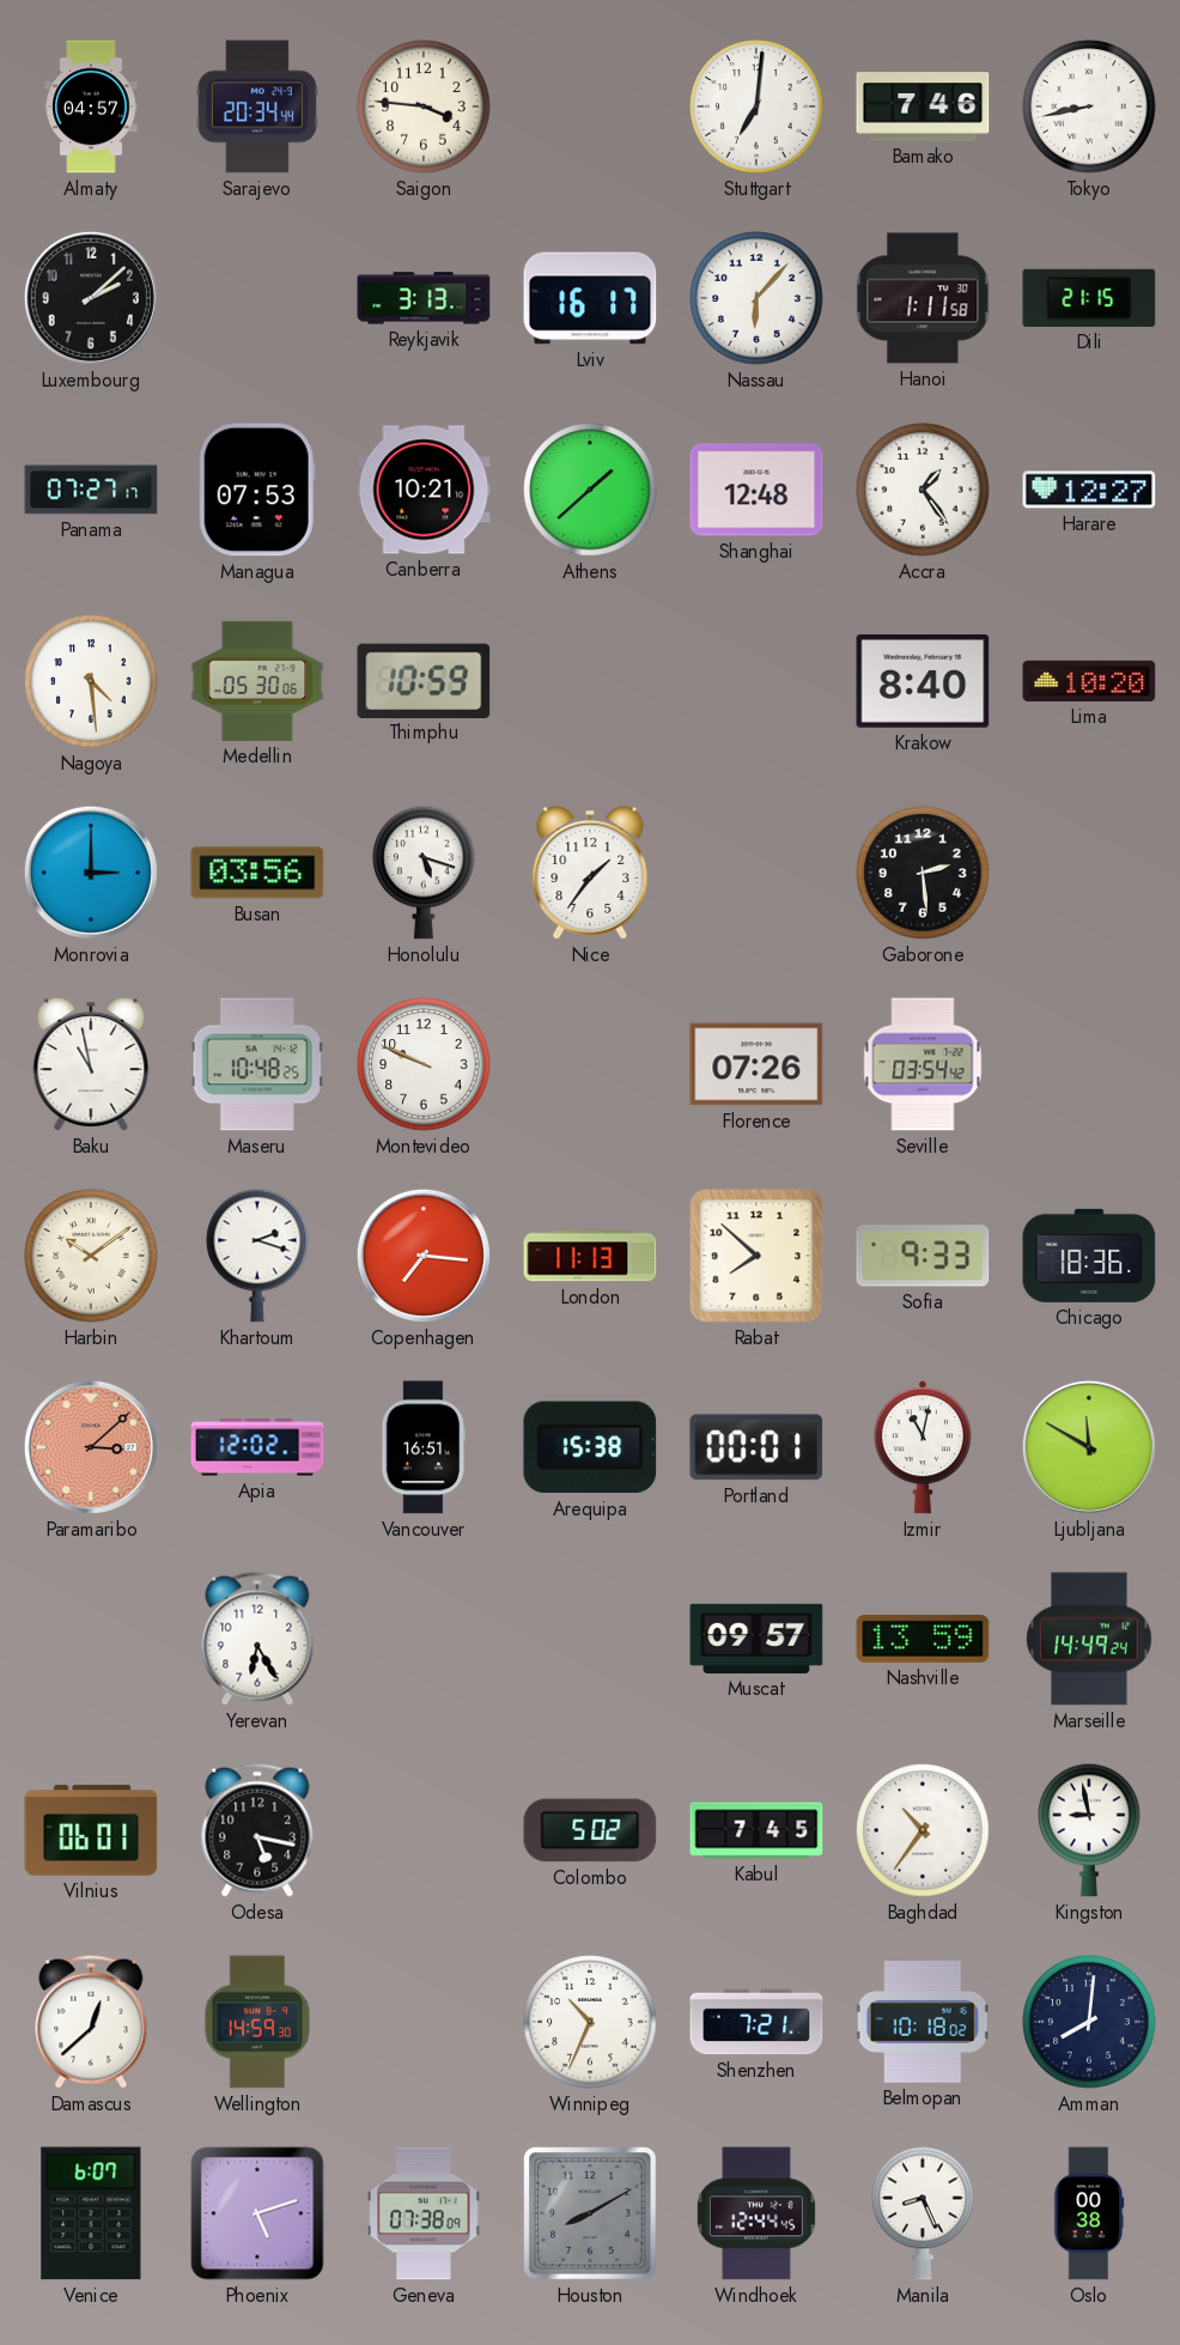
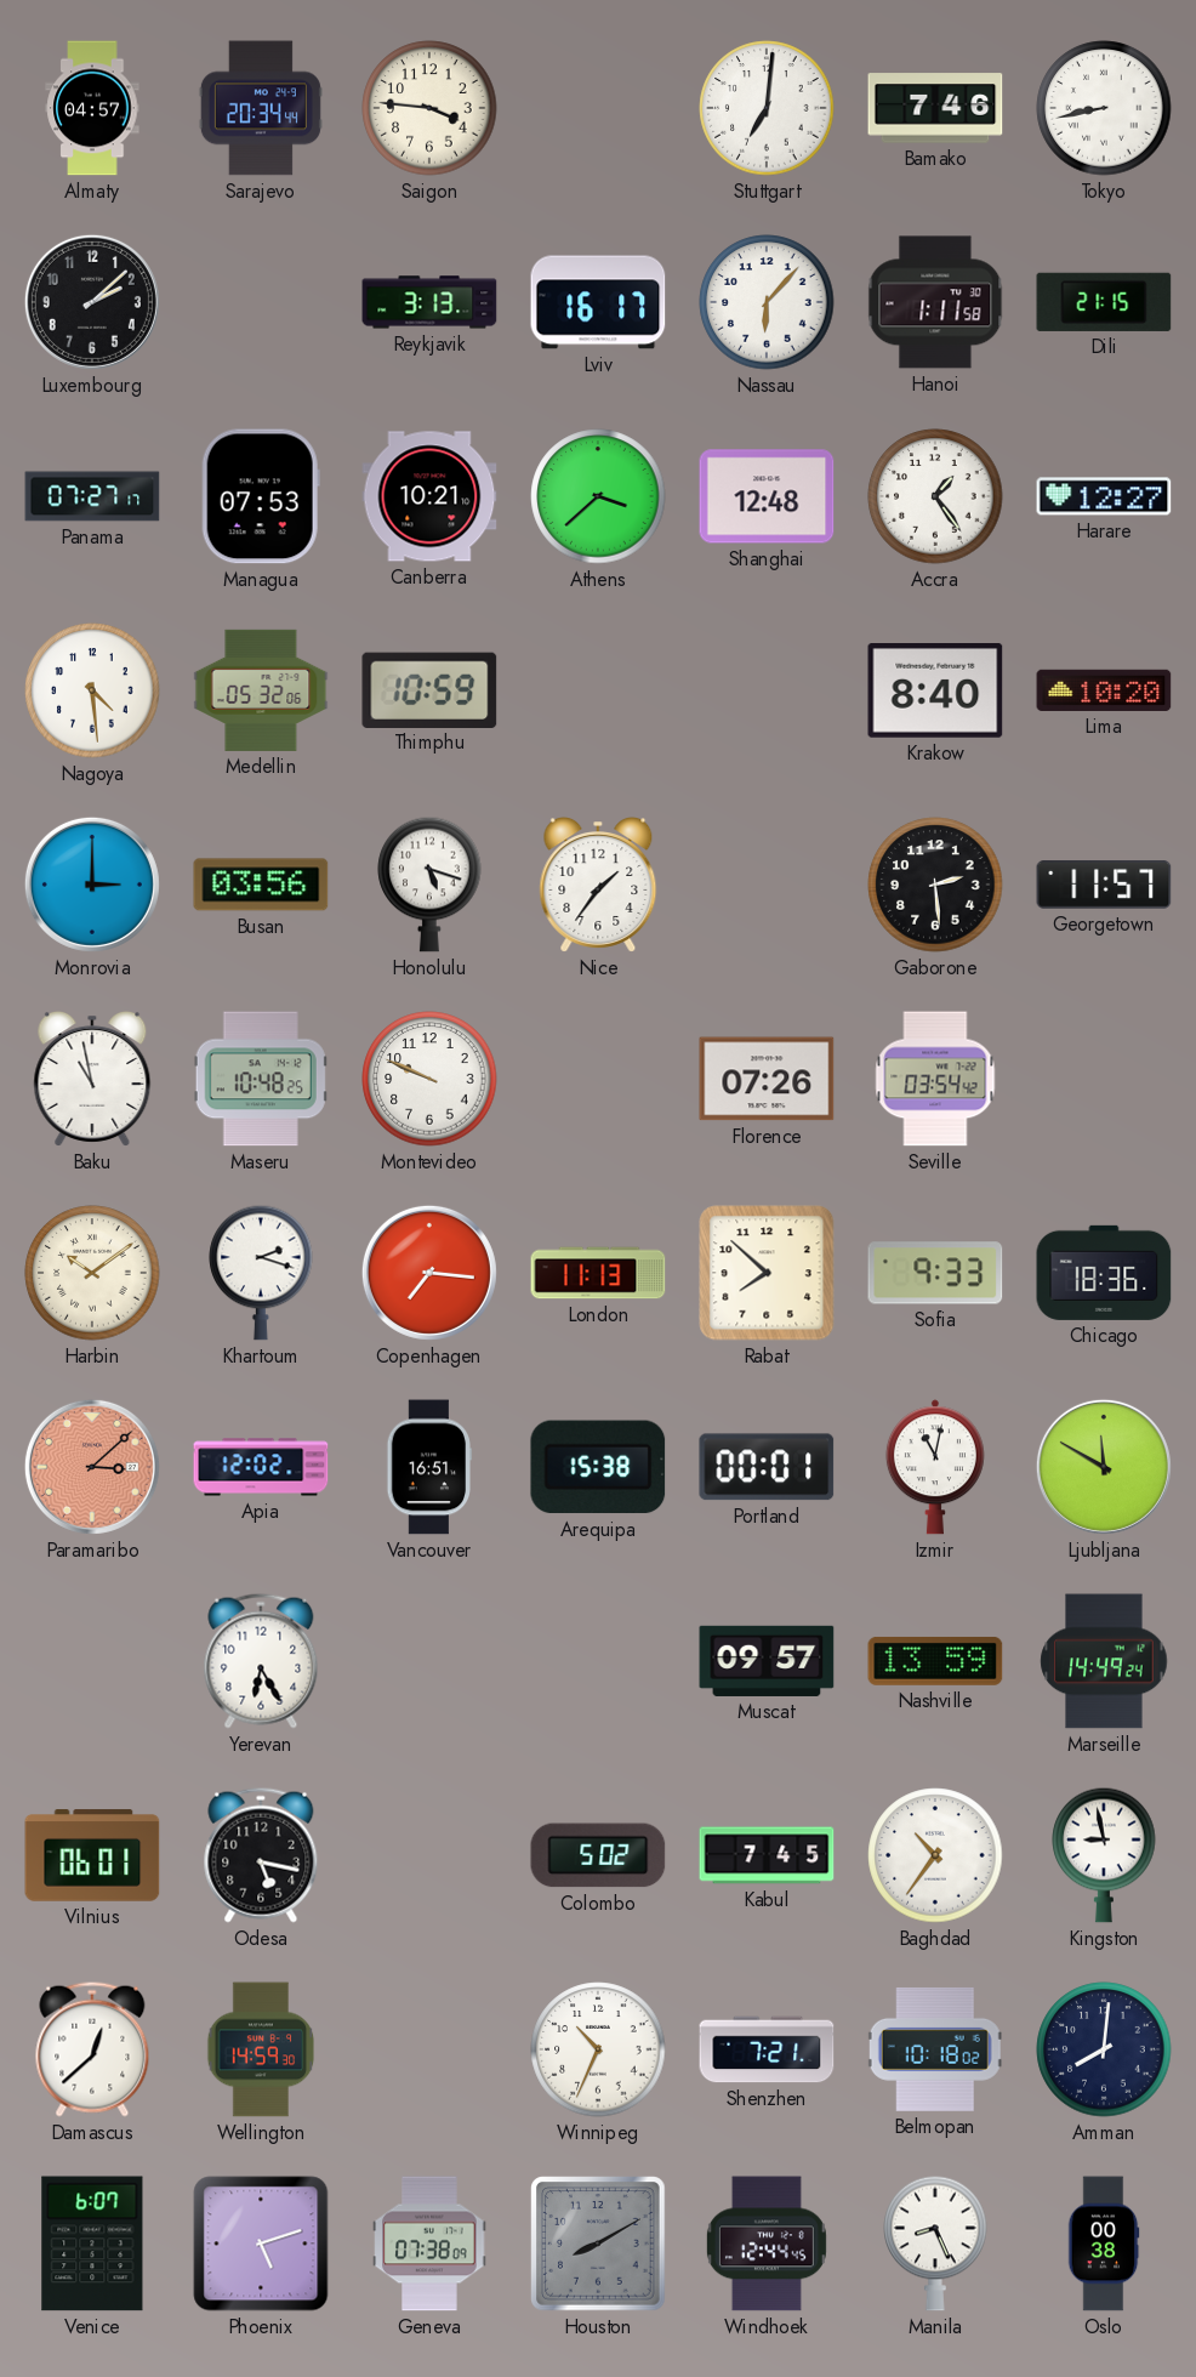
Athens: 1:38 -> 3:38 (598, 496)
Medellin: 05:30 -> 05:32 (261, 690)
Georgetown: none -> 11:57 (1104, 885)
